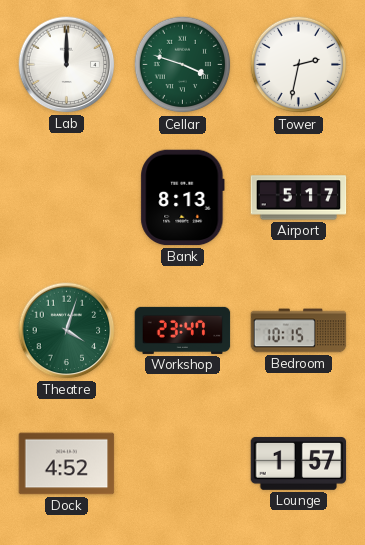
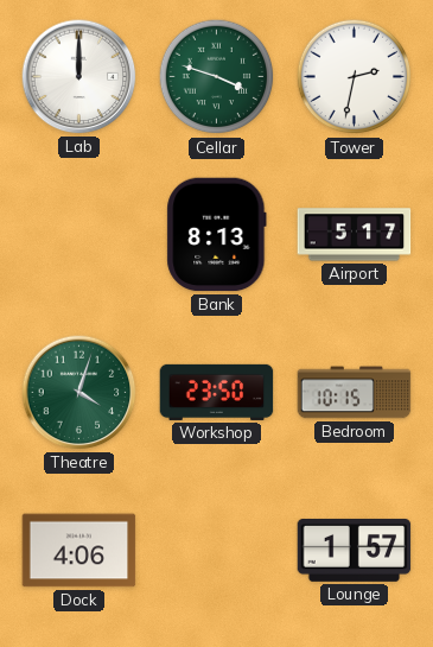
Workshop: 23:47 -> 23:50 (217, 392)
Dock: 4:52 -> 4:06 (79, 551)
